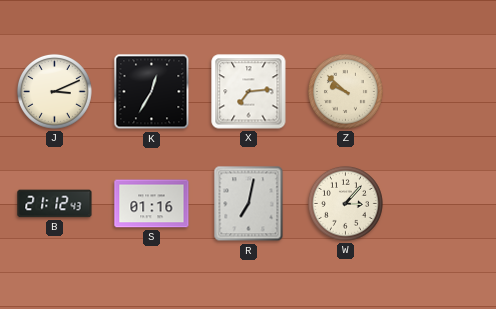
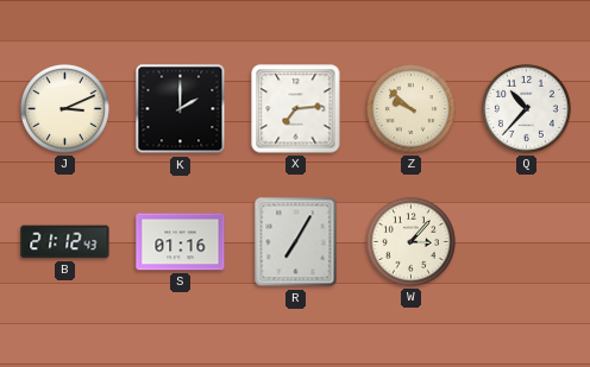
K: 12:35 -> 2:00 (181, 109)
Q: none -> 10:37 (526, 109)
R: 7:02 -> 7:05 (296, 242)
